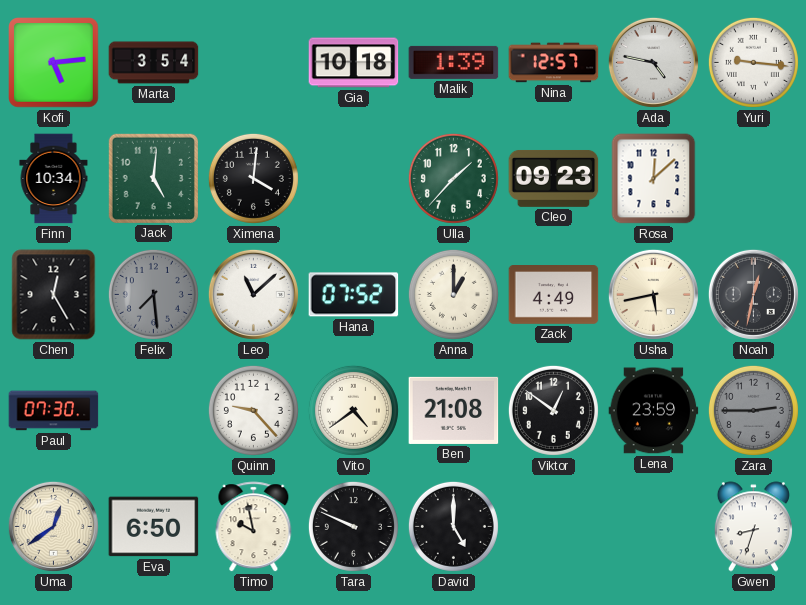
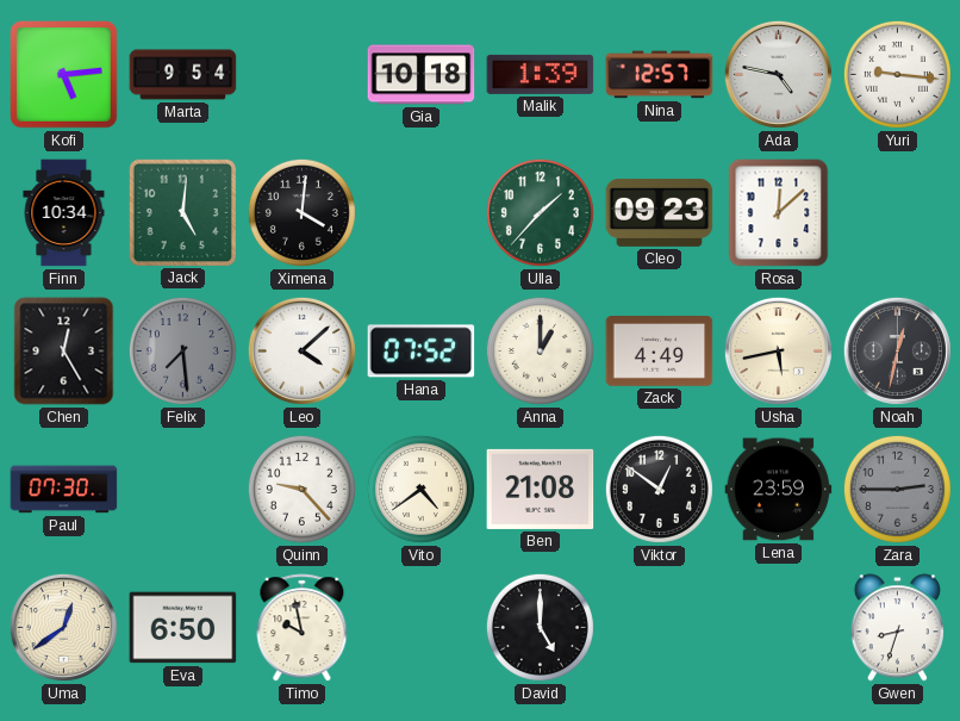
Marta: 3:54 -> 9:54 (183, 75)
Leo: 11:08 -> 4:08 (301, 350)
Tara: 9:49 -> none (353, 526)
